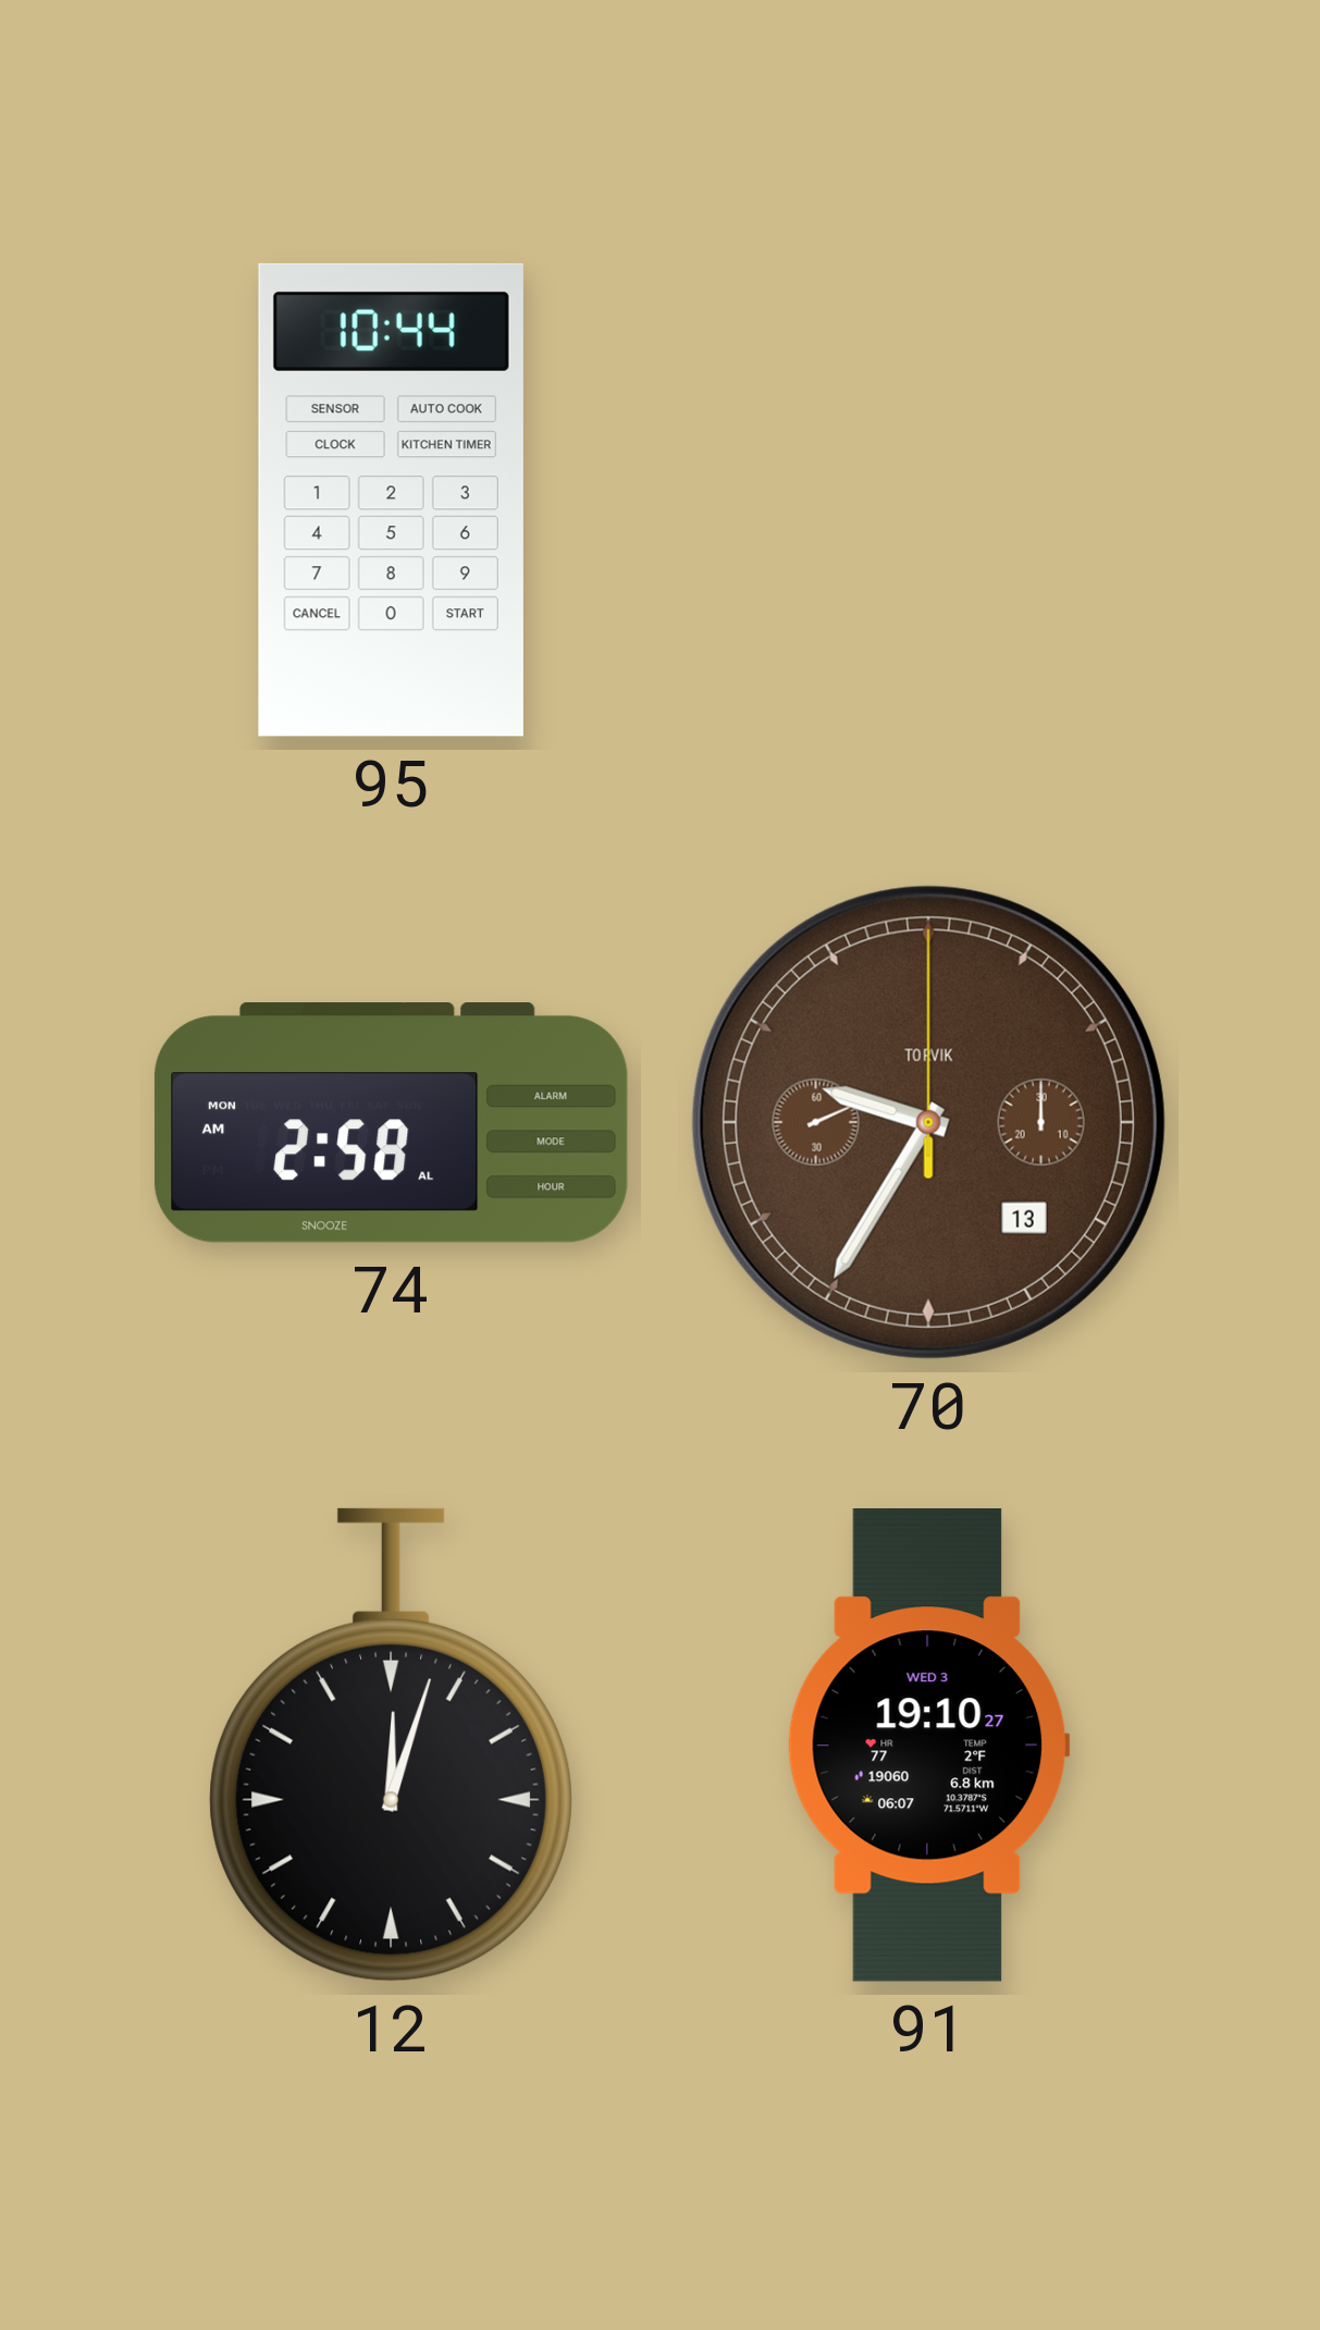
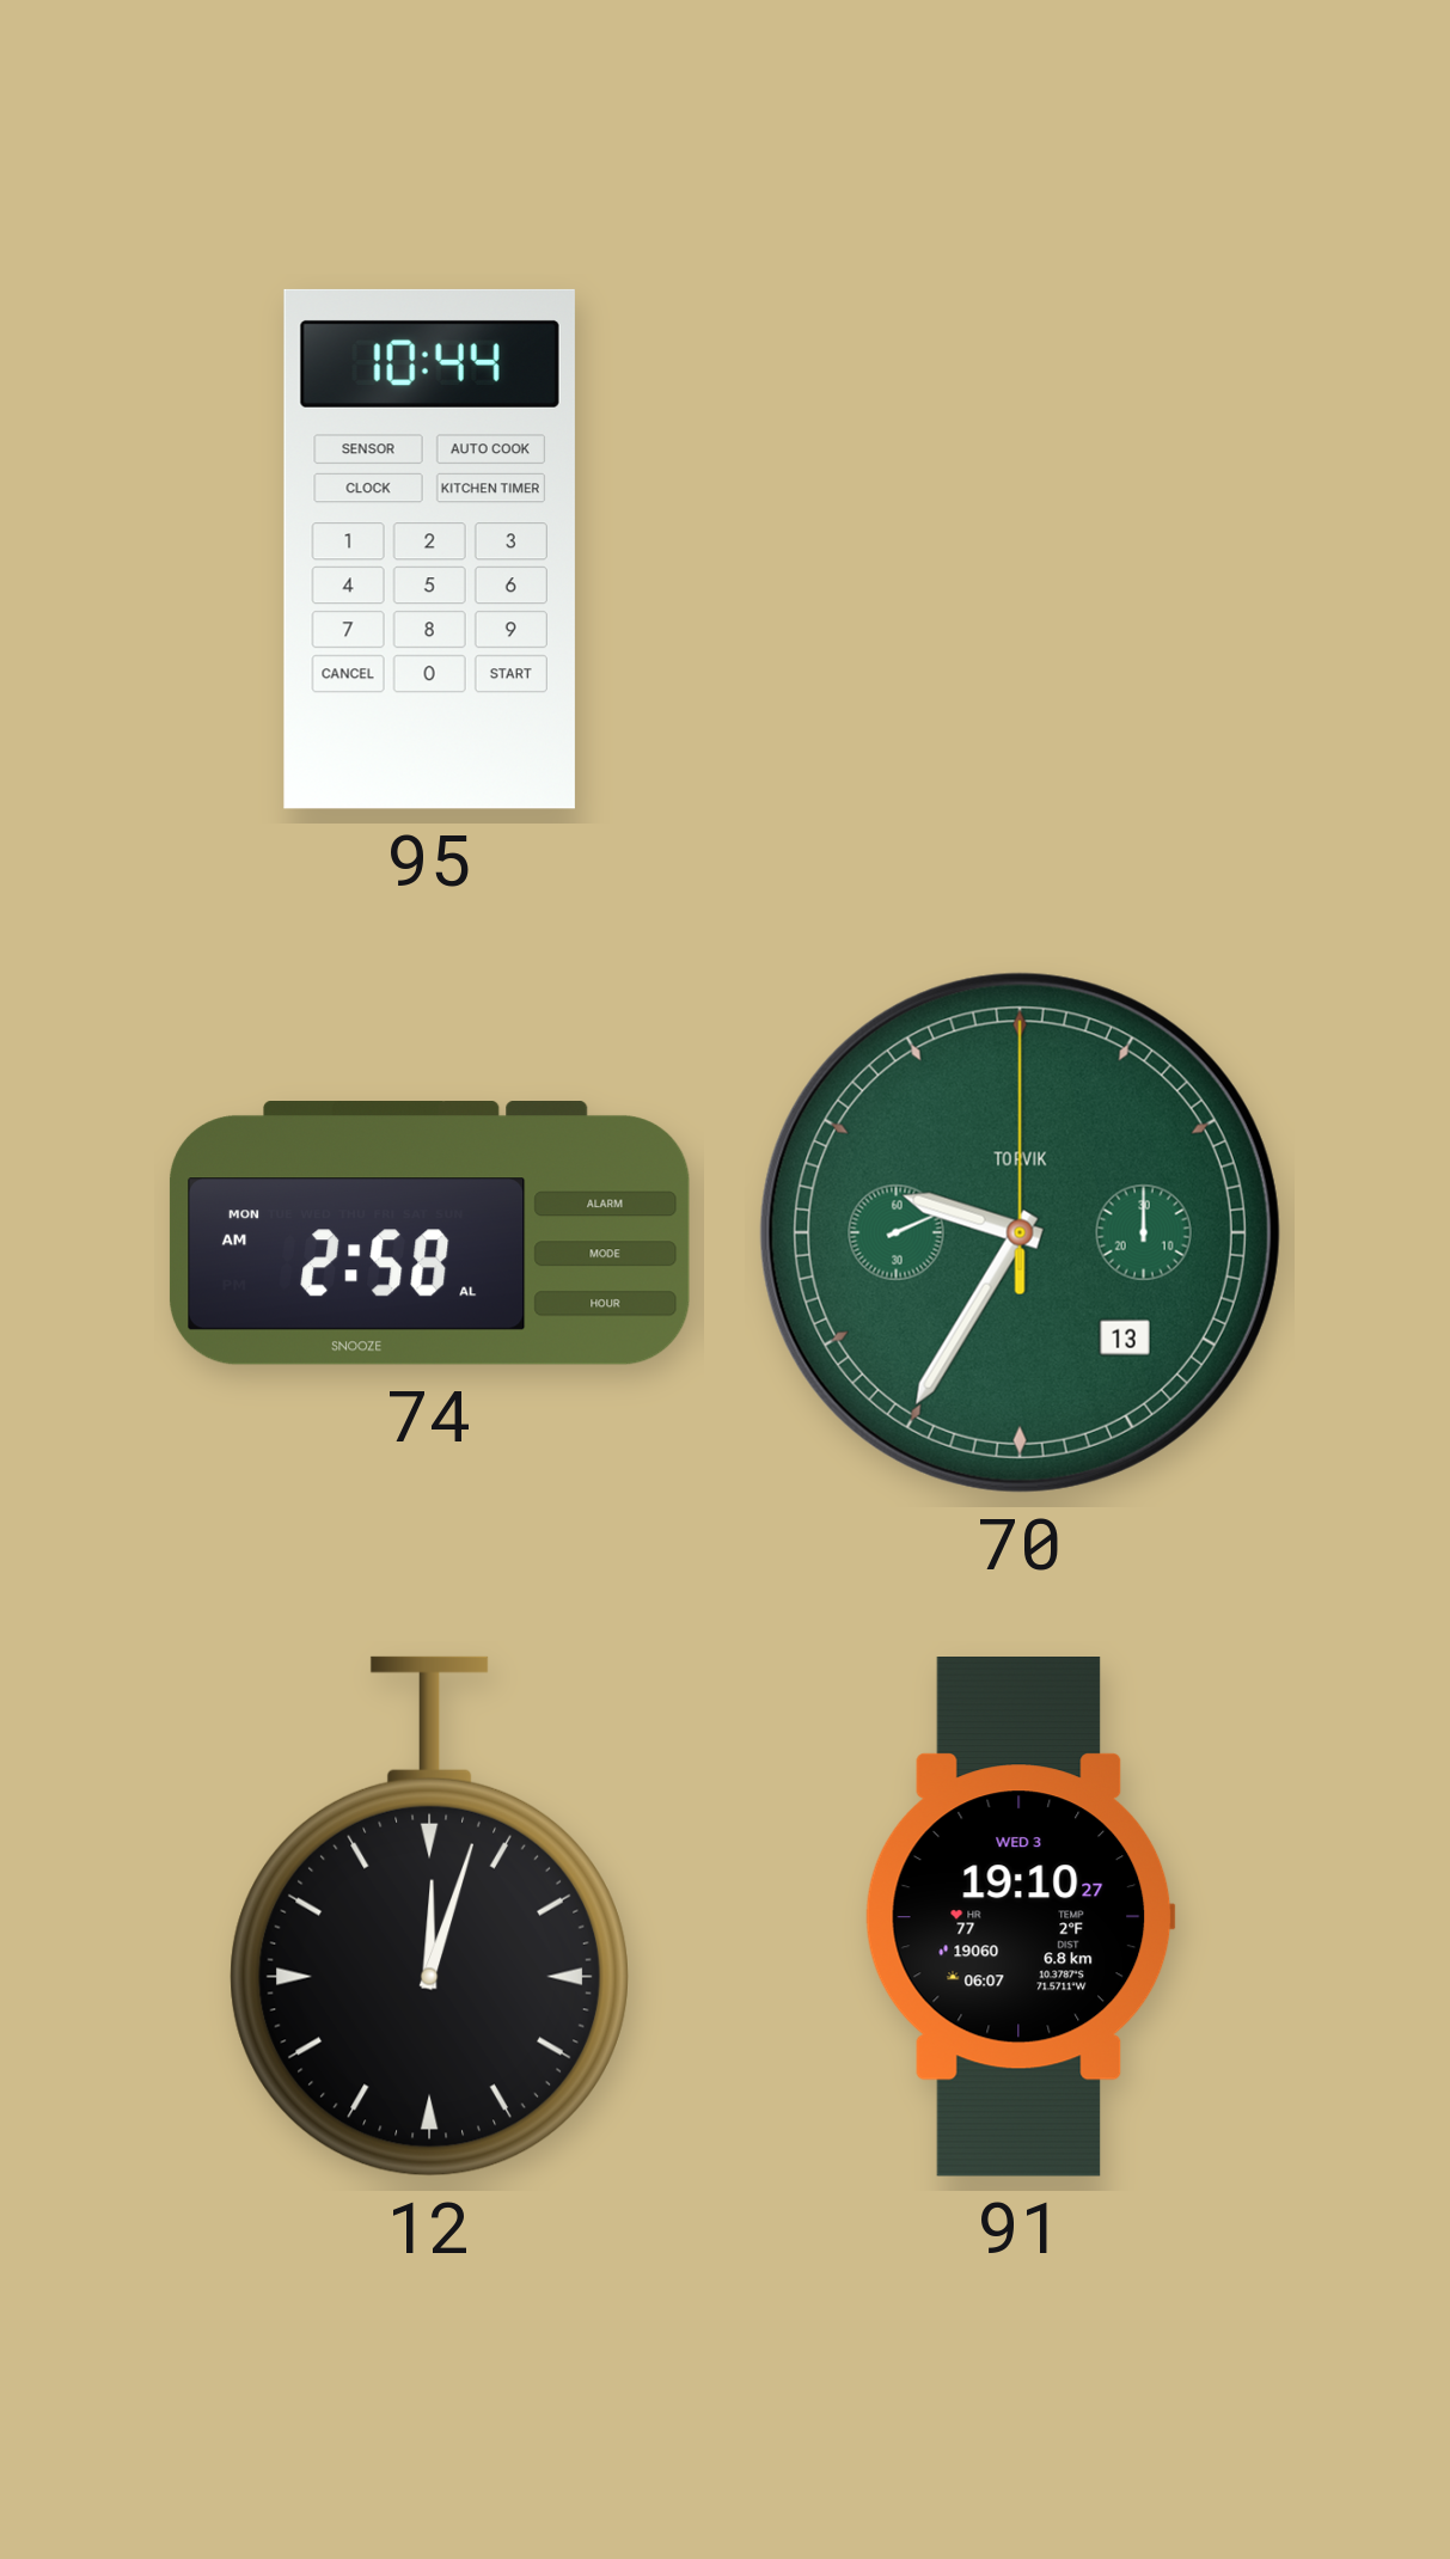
70 dial: brown -> green (1020, 1232)
